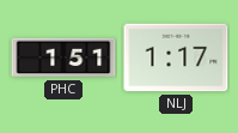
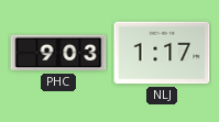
PHC: 1:51 -> 9:03 (58, 53)
